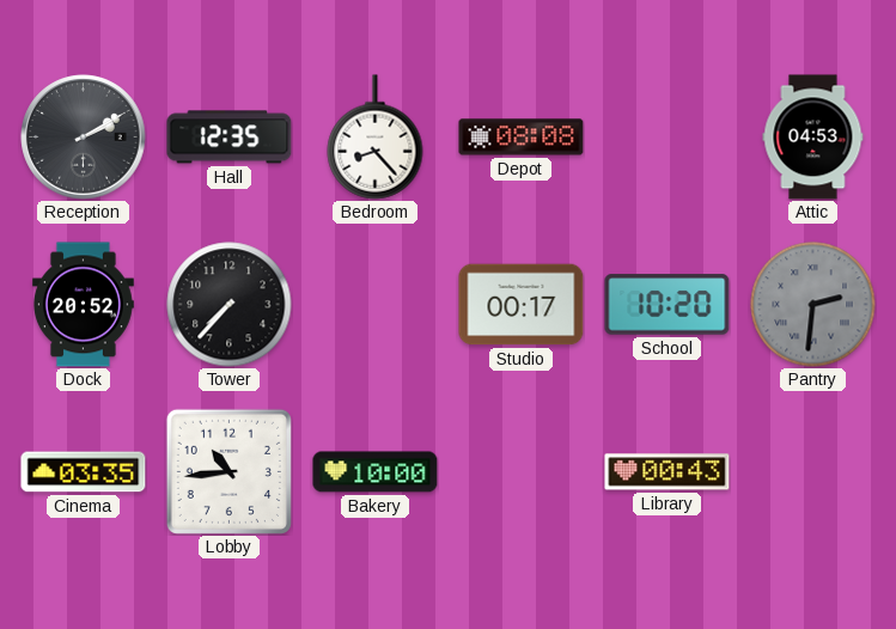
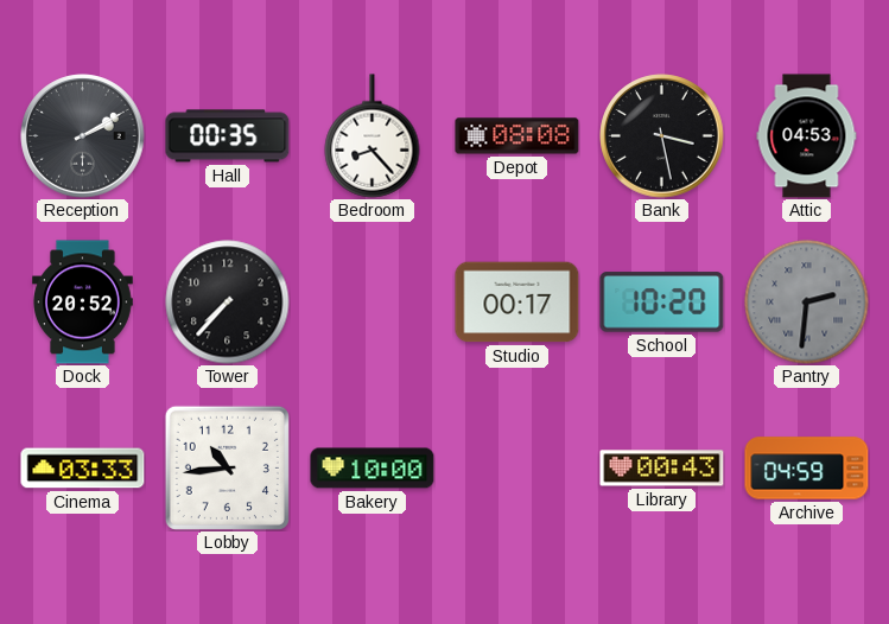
Hall: 12:35 -> 00:35 (228, 136)
Bank: none -> 3:28 (662, 136)
Cinema: 03:35 -> 03:33 (83, 469)
Archive: none -> 04:59 (807, 469)
